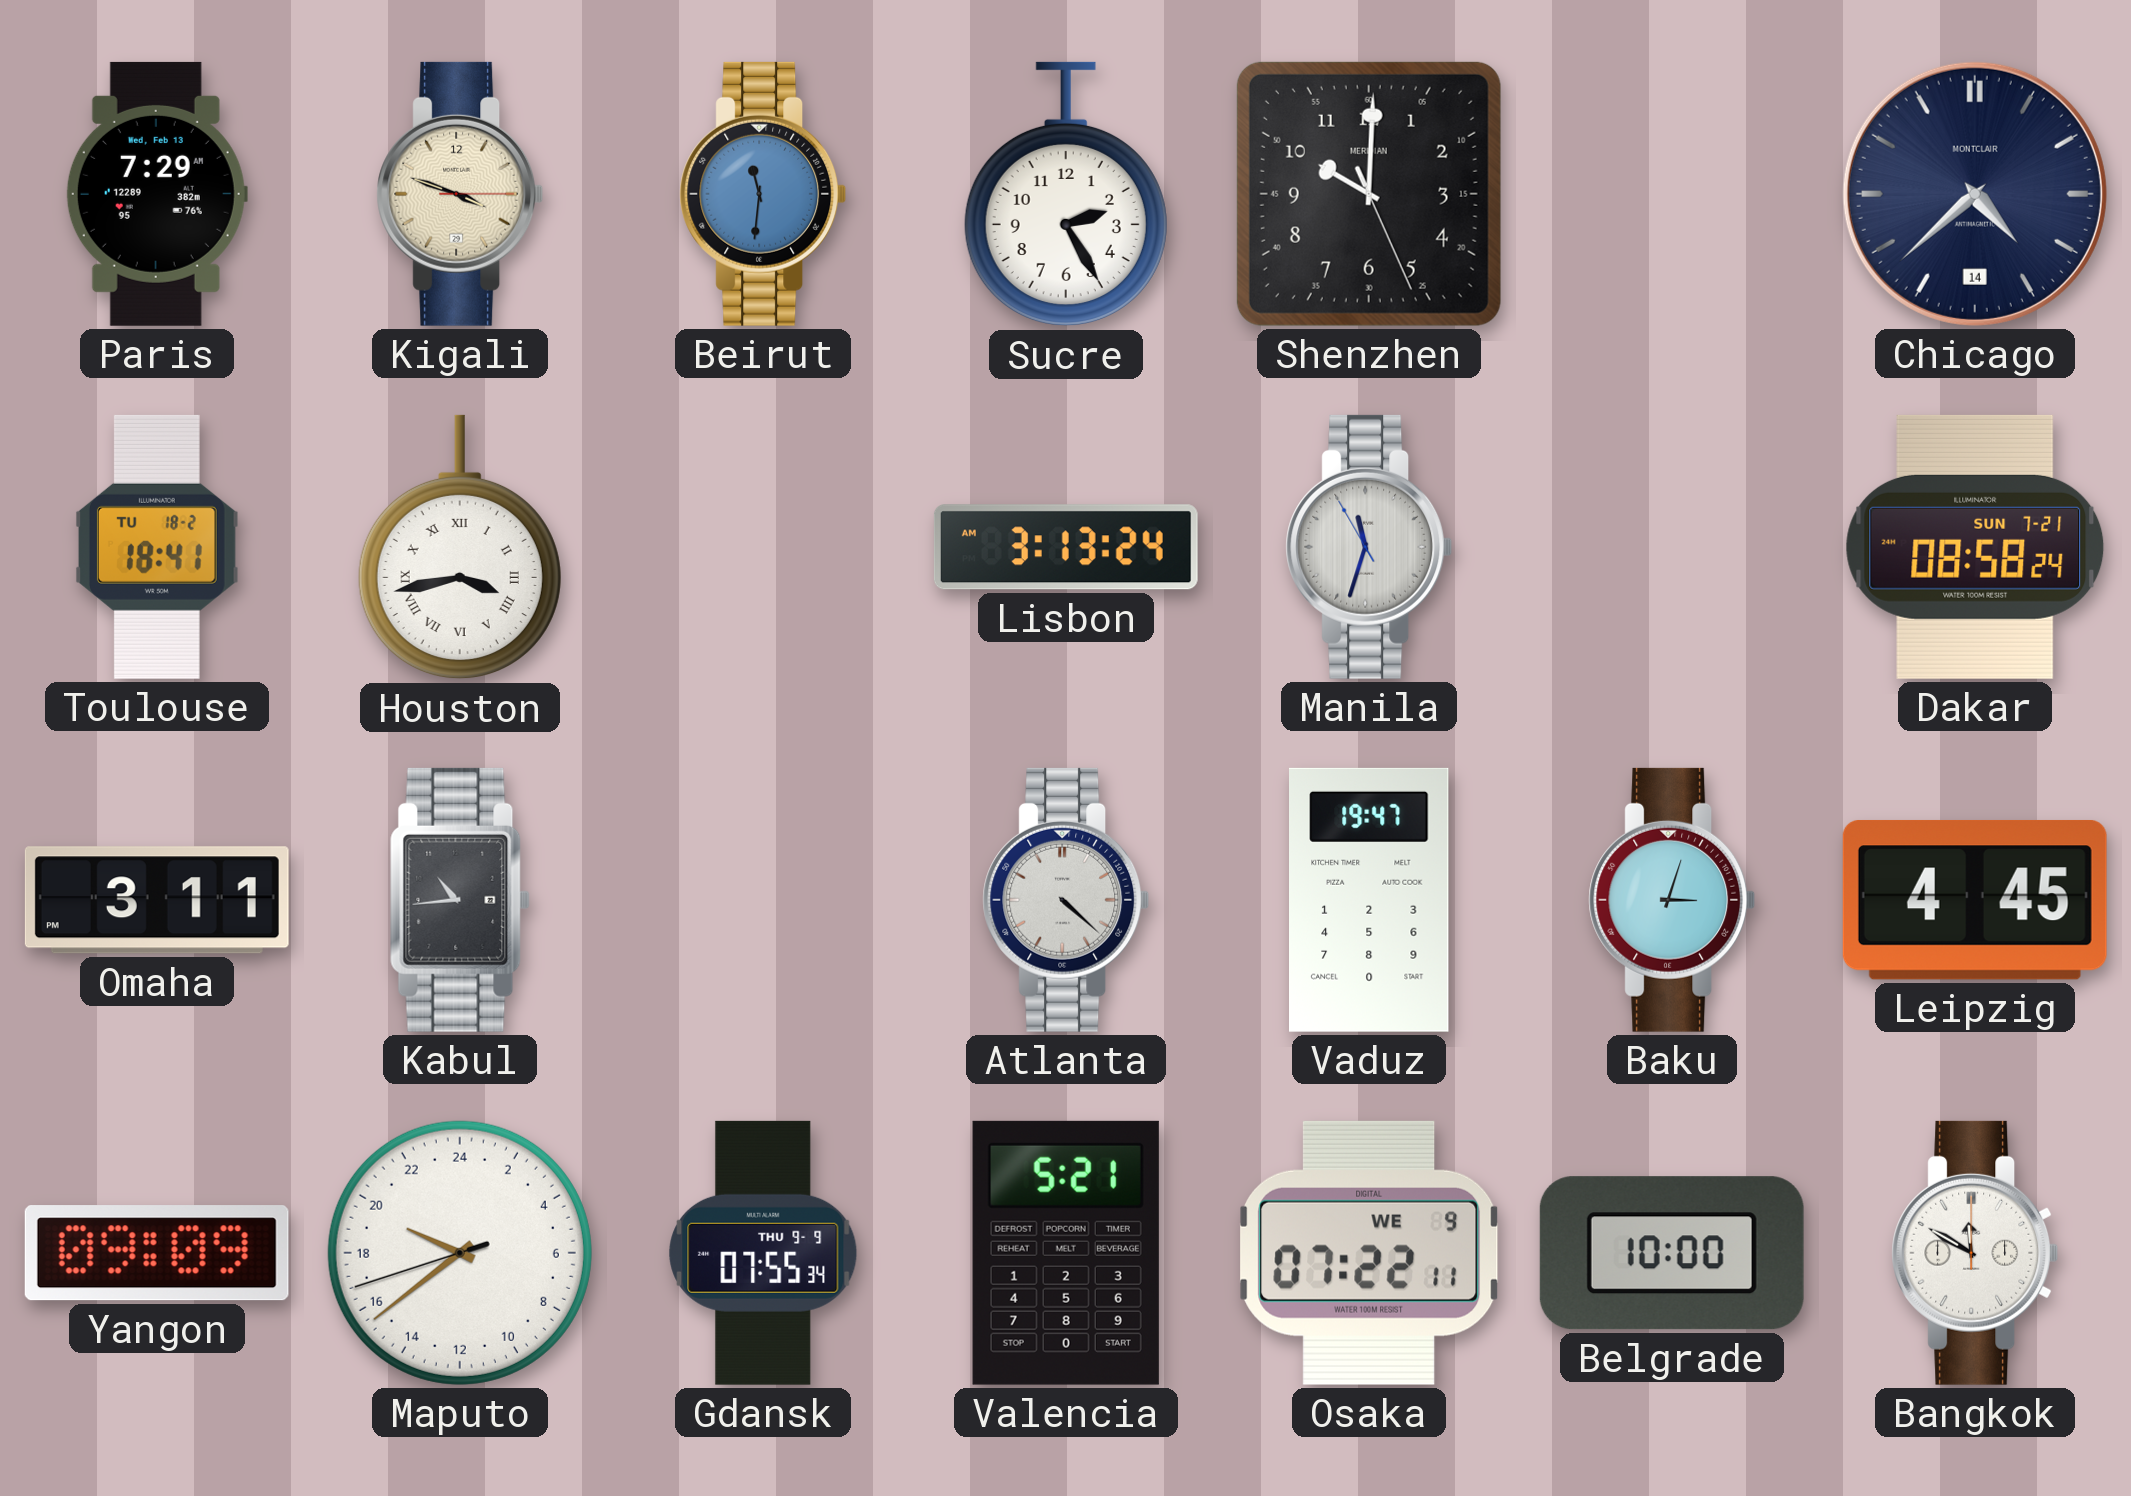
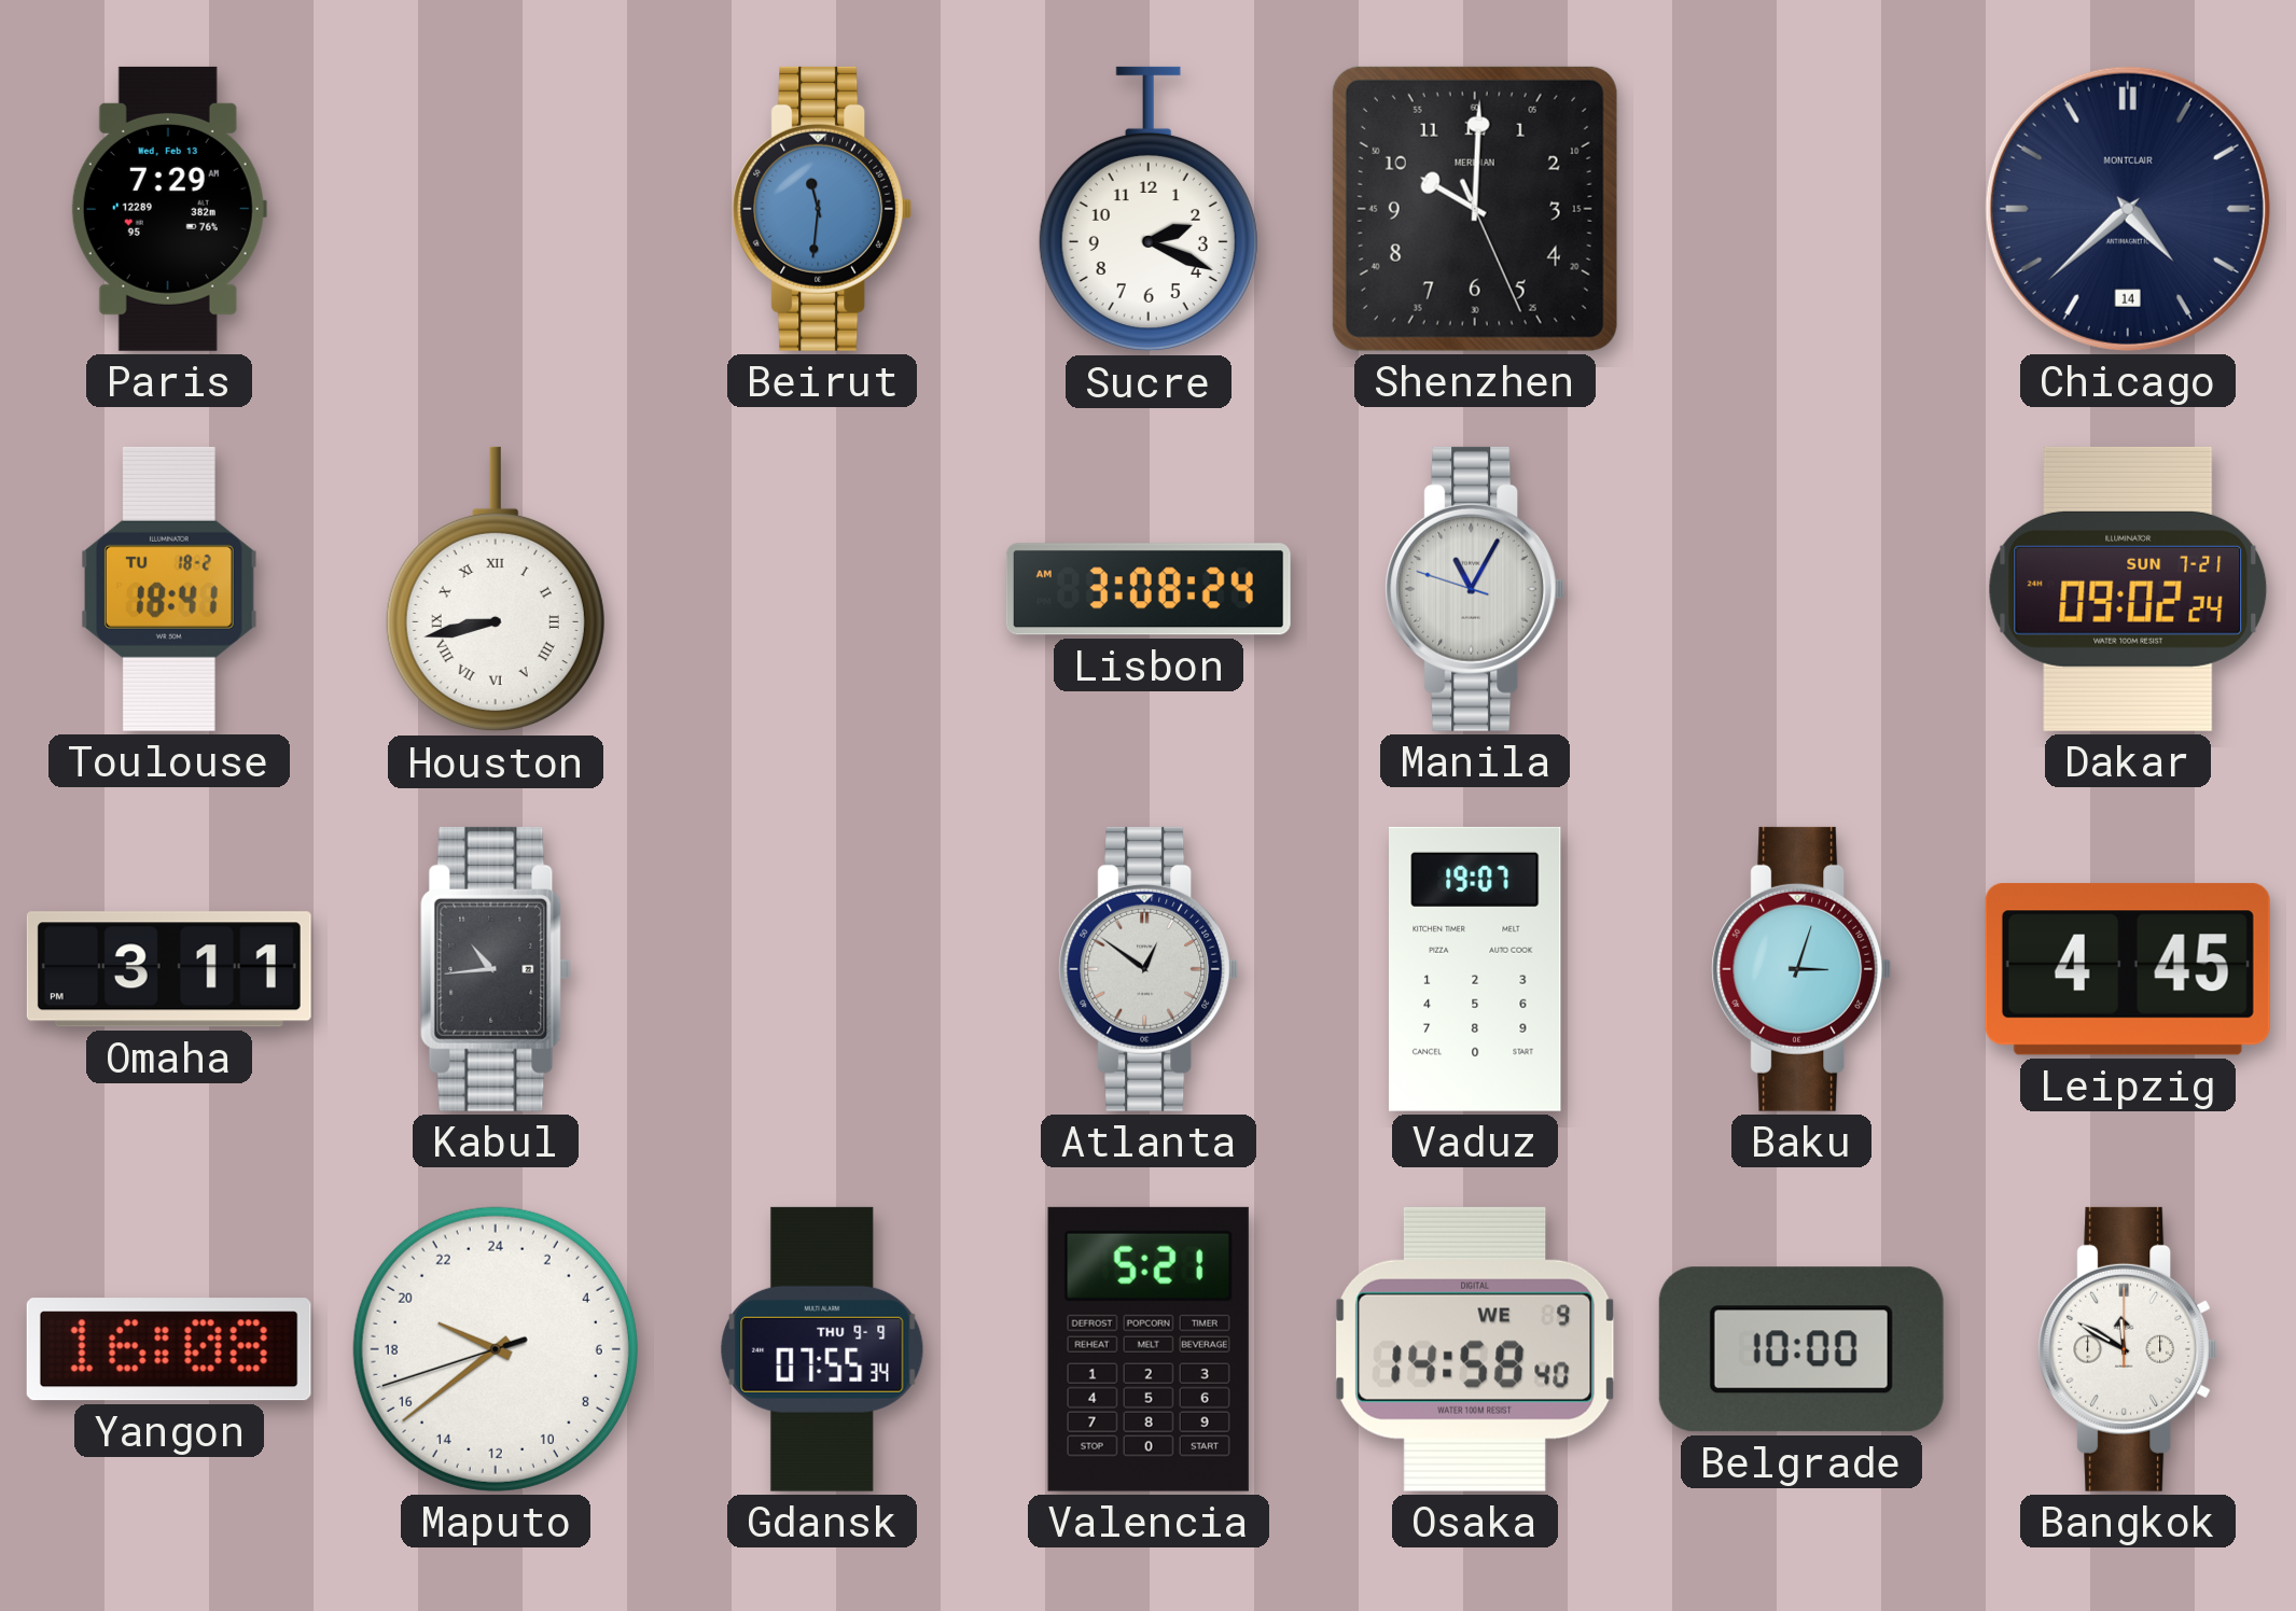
Kigali: 3:48 -> none (460, 194)
Sucre: 2:25 -> 2:19 (1149, 209)
Houston: 3:43 -> 8:43 (496, 589)
Lisbon: 3:13 -> 3:08 (1149, 589)
Manila: 11:32 -> 11:04 (1475, 589)
Dakar: 08:58 -> 09:02 (2128, 589)
Atlanta: 4:22 -> 12:51 (1149, 969)
Vaduz: 19:47 -> 19:07 (1476, 969)
Yangon: 09:09 -> 16:08 (169, 1349)
Osaka: 07:22 -> 14:58 (1475, 1349)
